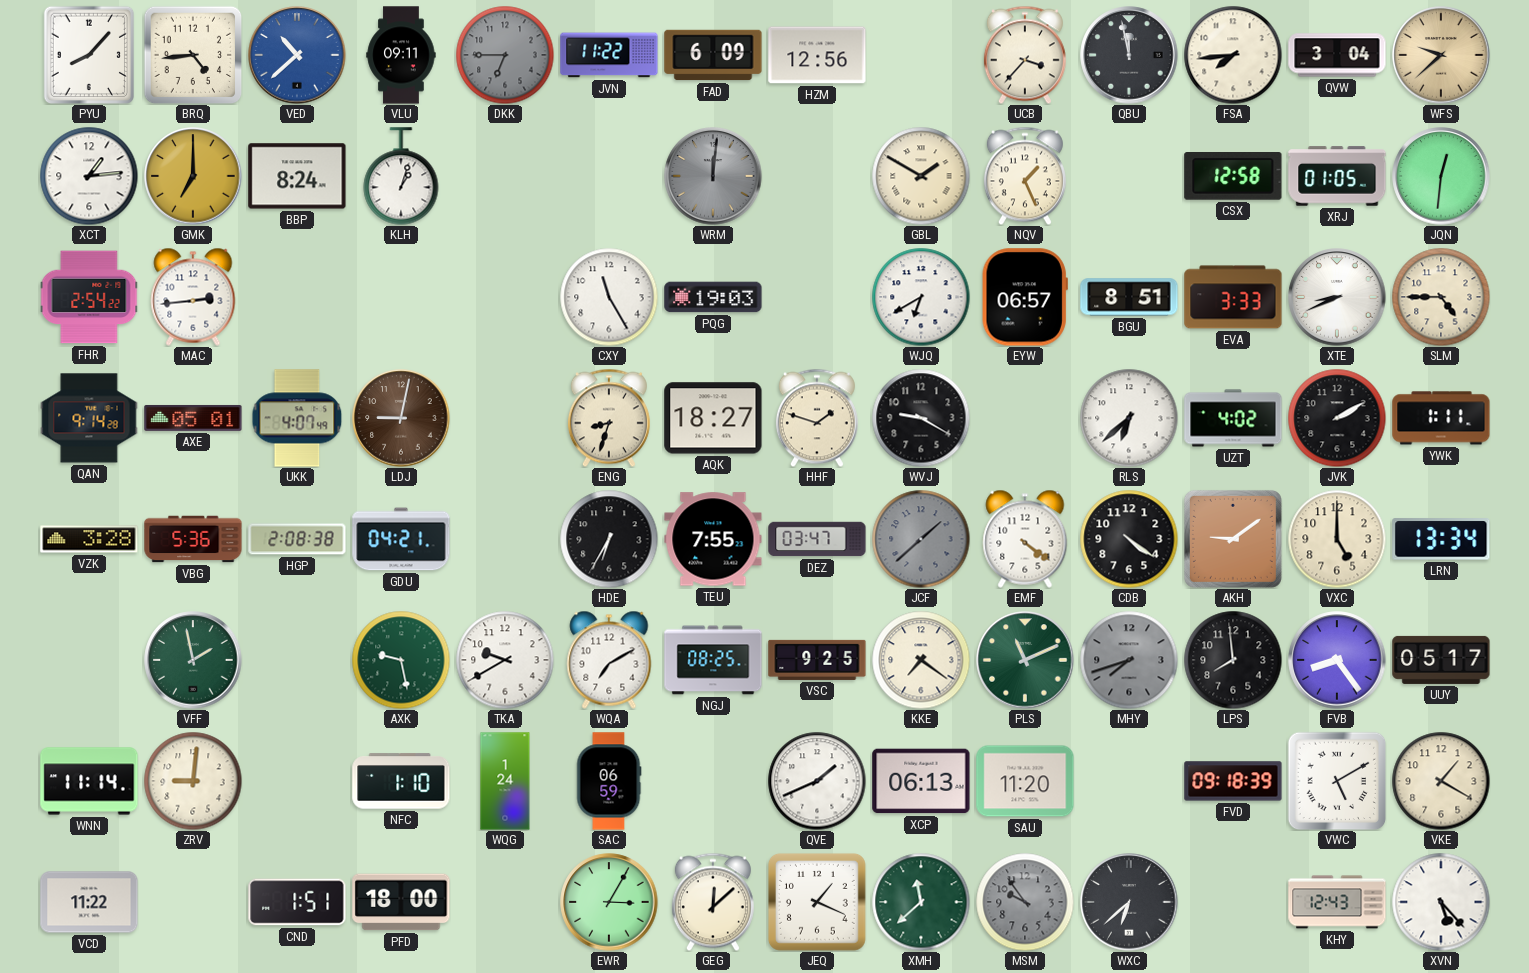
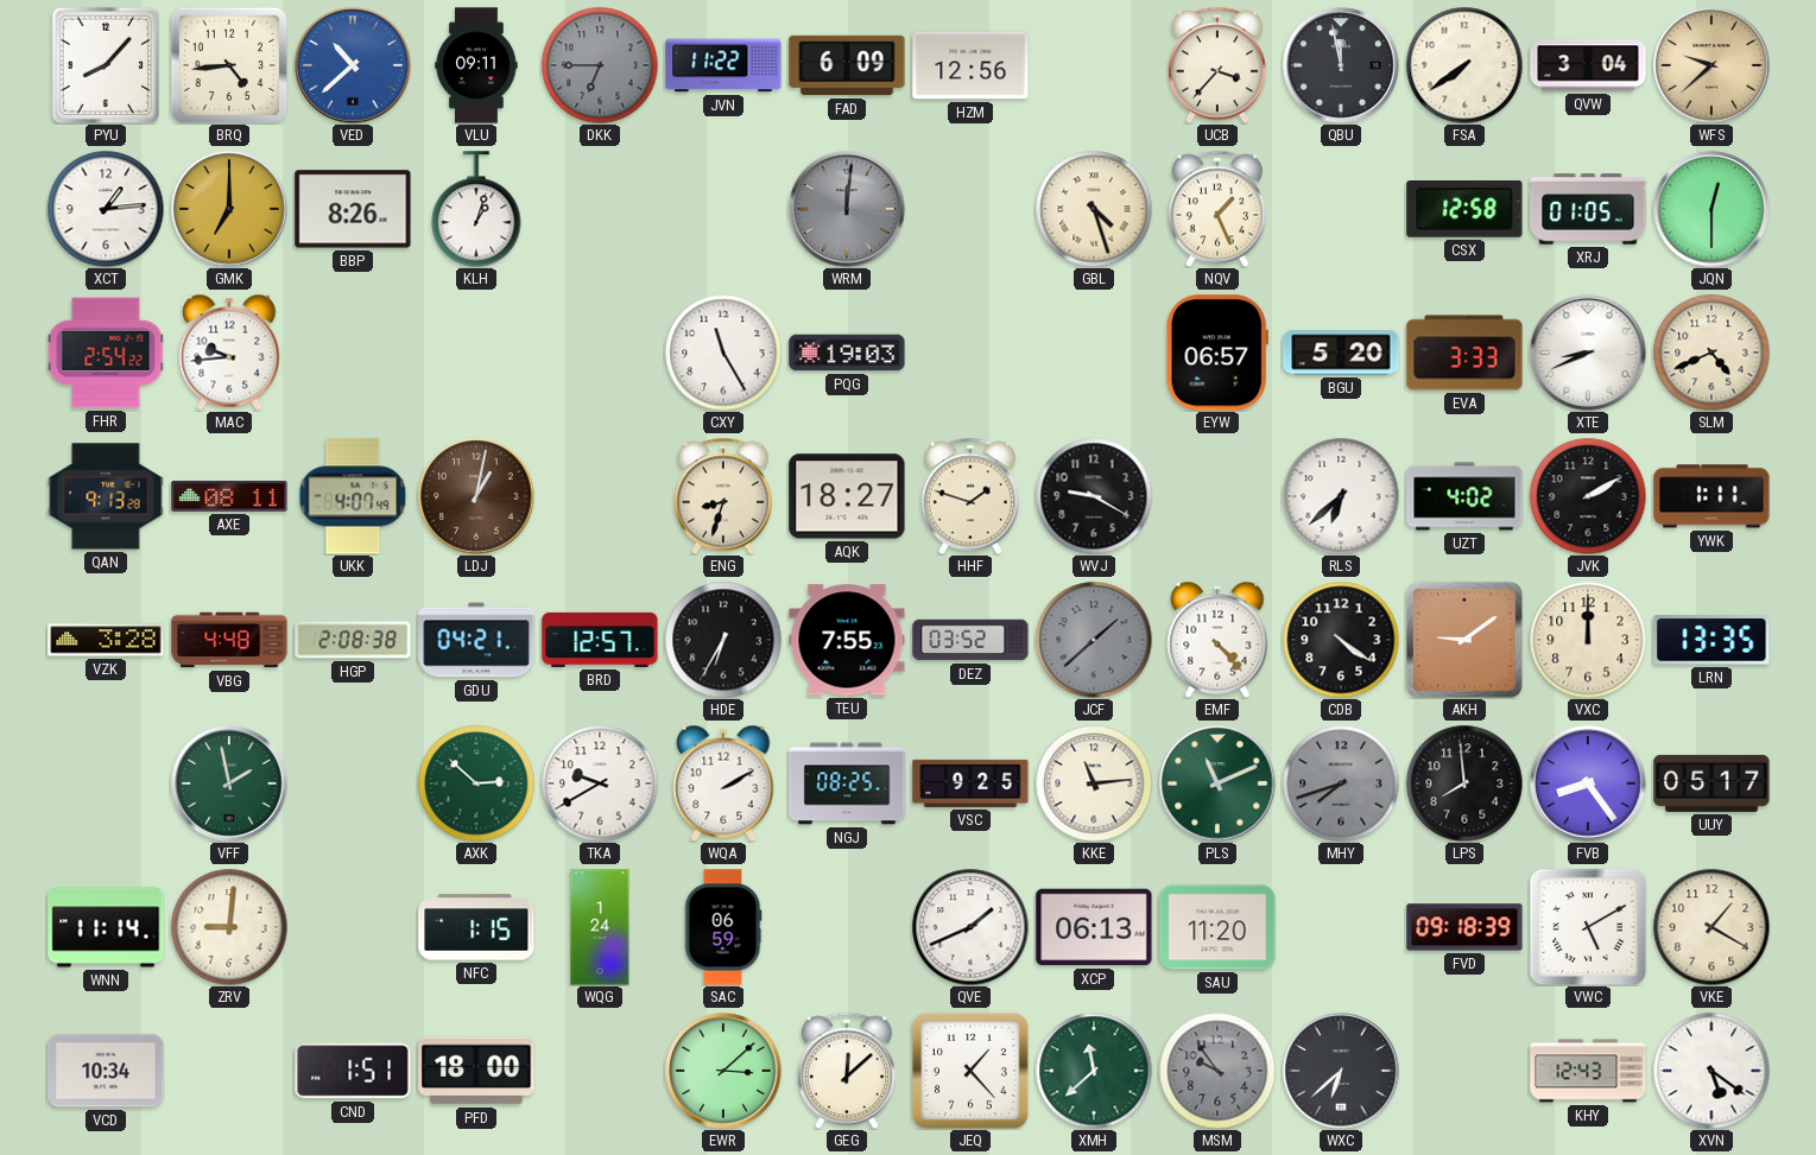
FSA: 7:44 -> 7:39 (1464, 65)
BBP: 8:24 -> 8:26 (353, 209)
GBL: 1:50 -> 4:27 (1094, 209)
JQN: 12:31 -> 12:30 (1711, 209)
MAC: 2:44 -> 9:44 (229, 353)
WJQ: 6:40 -> none (921, 297)
BGU: 8:51 -> 5:20 (1341, 353)
SLM: 4:45 -> 4:41 (1711, 353)
QAN: 9:14 -> 9:13 (106, 496)
AXE: 05:01 -> 08:11 (229, 496)
LDJ: 9:02 -> 1:02 (476, 496)
VBG: 5:36 -> 4:48 (229, 640)
BRD: none -> 12:57 (600, 640)
DEZ: 03:47 -> 03:52 (970, 640)
EMF: 4:21 -> 4:23 (1217, 640)
VXC: 5:00 -> 12:00 (1588, 640)
LRN: 13:34 -> 13:35 (1711, 640)
AXK: 9:28 -> 2:52 (476, 783)
WQA: 7:10 -> 2:10 (723, 783)
KKE: 7:21 -> 11:14 (1094, 783)
NFC: 1:10 -> 1:15 (476, 927)
VCD: 11:22 -> 10:34 (106, 1071)
EWR: 3:05 -> 3:08 (723, 1071)
JEQ: 1:19 -> 1:23 (970, 1071)
XVN: 5:23 -> 5:21 (1711, 1071)
